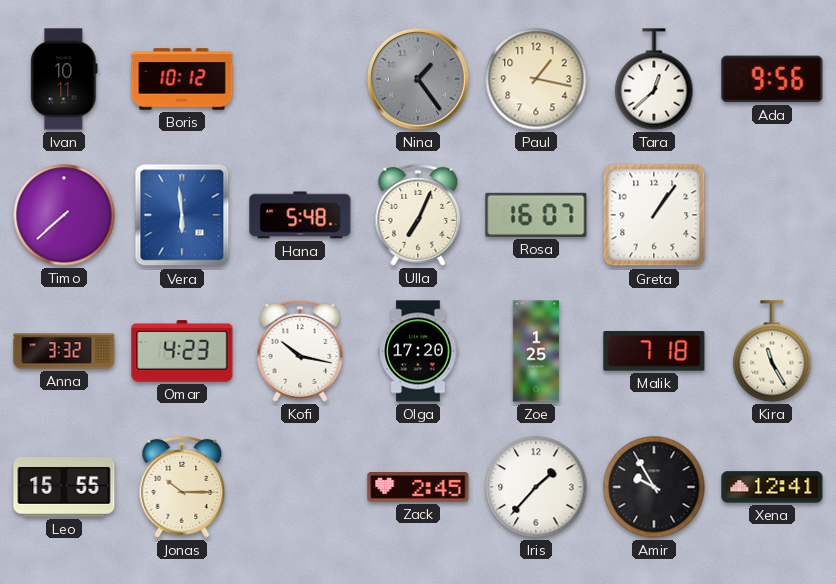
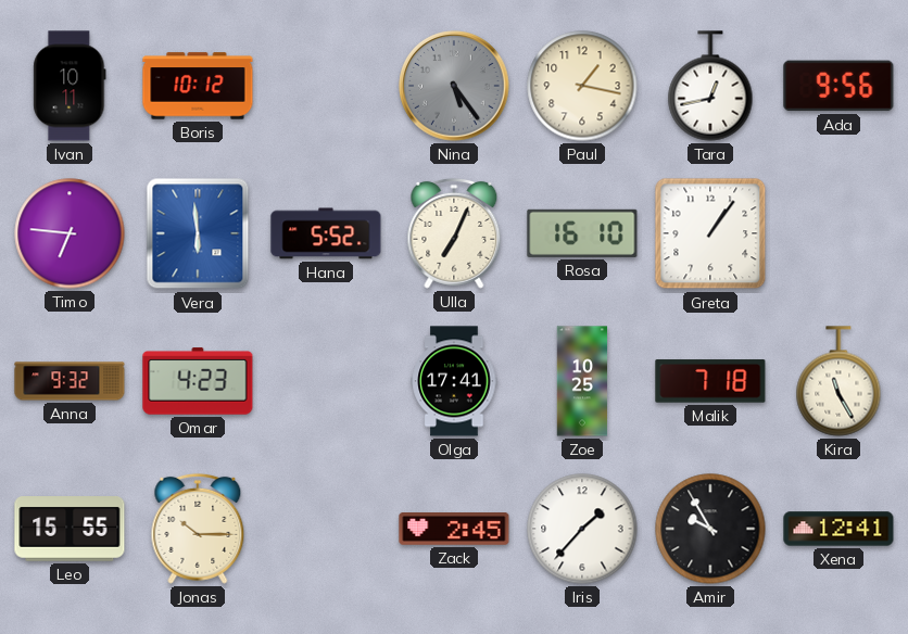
Nina: 1:24 -> 5:24 (454, 86)
Tara: 12:38 -> 12:43 (710, 86)
Timo: 7:38 -> 6:46 (70, 233)
Hana: 5:48 -> 5:52 (326, 233)
Rosa: 16:07 -> 16:10 (582, 233)
Anna: 3:32 -> 9:32 (70, 381)
Kofi: 10:17 -> none (300, 351)
Olga: 17:20 -> 17:41 (454, 381)
Zoe: 1:25 -> 10:25 (582, 381)
